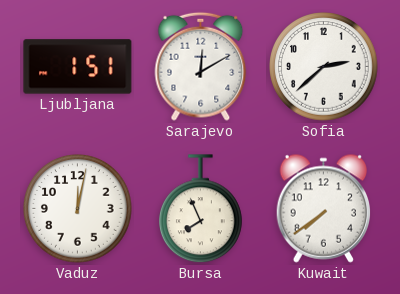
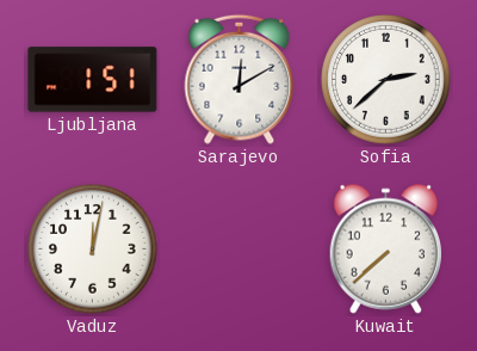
Bursa: 7:56 -> none (201, 209)
Kuwait: 7:39 -> 7:38 (385, 248)
